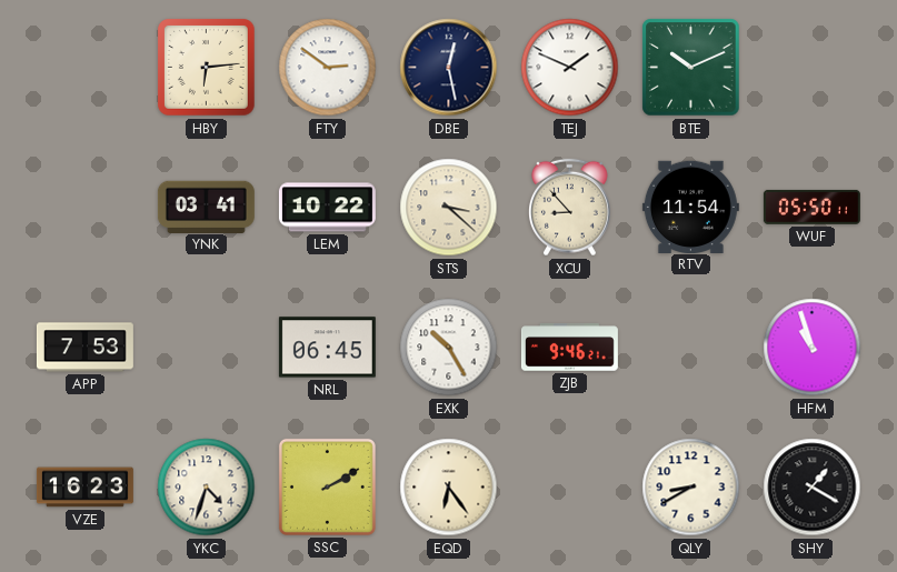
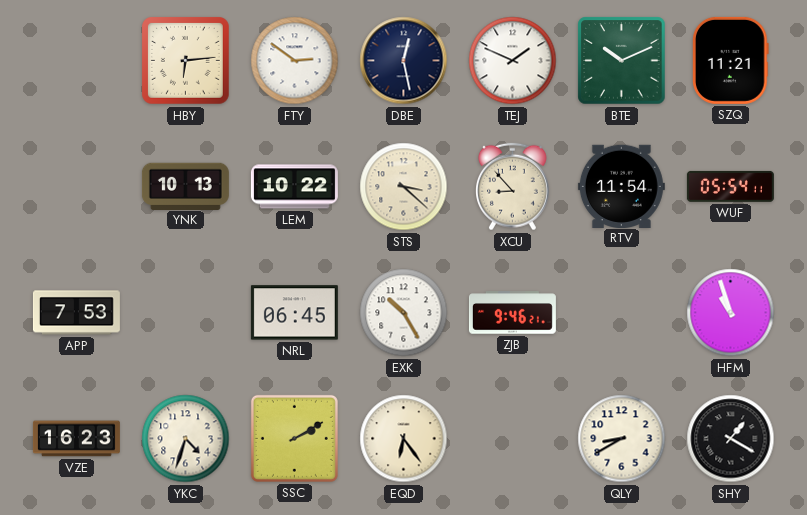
SZQ: none -> 11:21 (731, 60)
YNK: 03:41 -> 10:13 (185, 186)
WUF: 05:50 -> 05:54 (730, 186)
